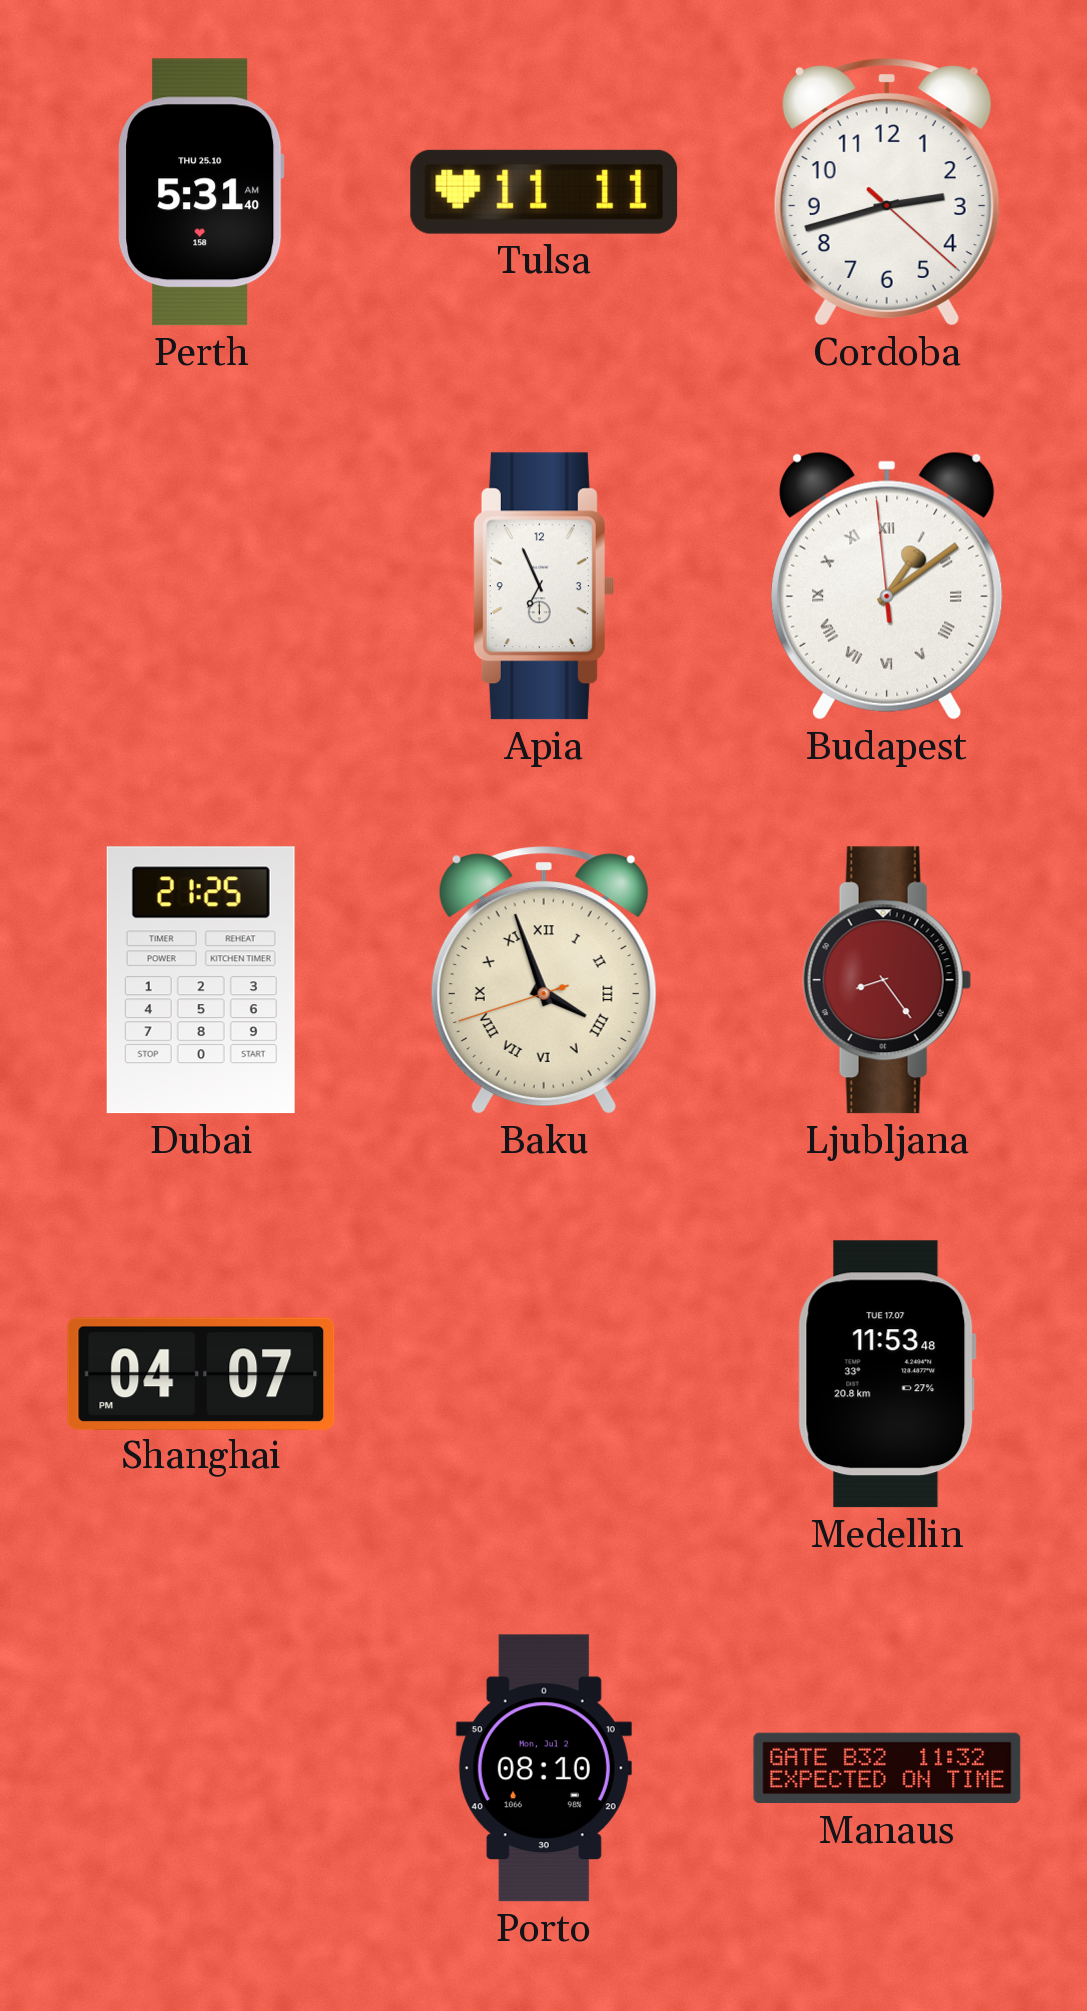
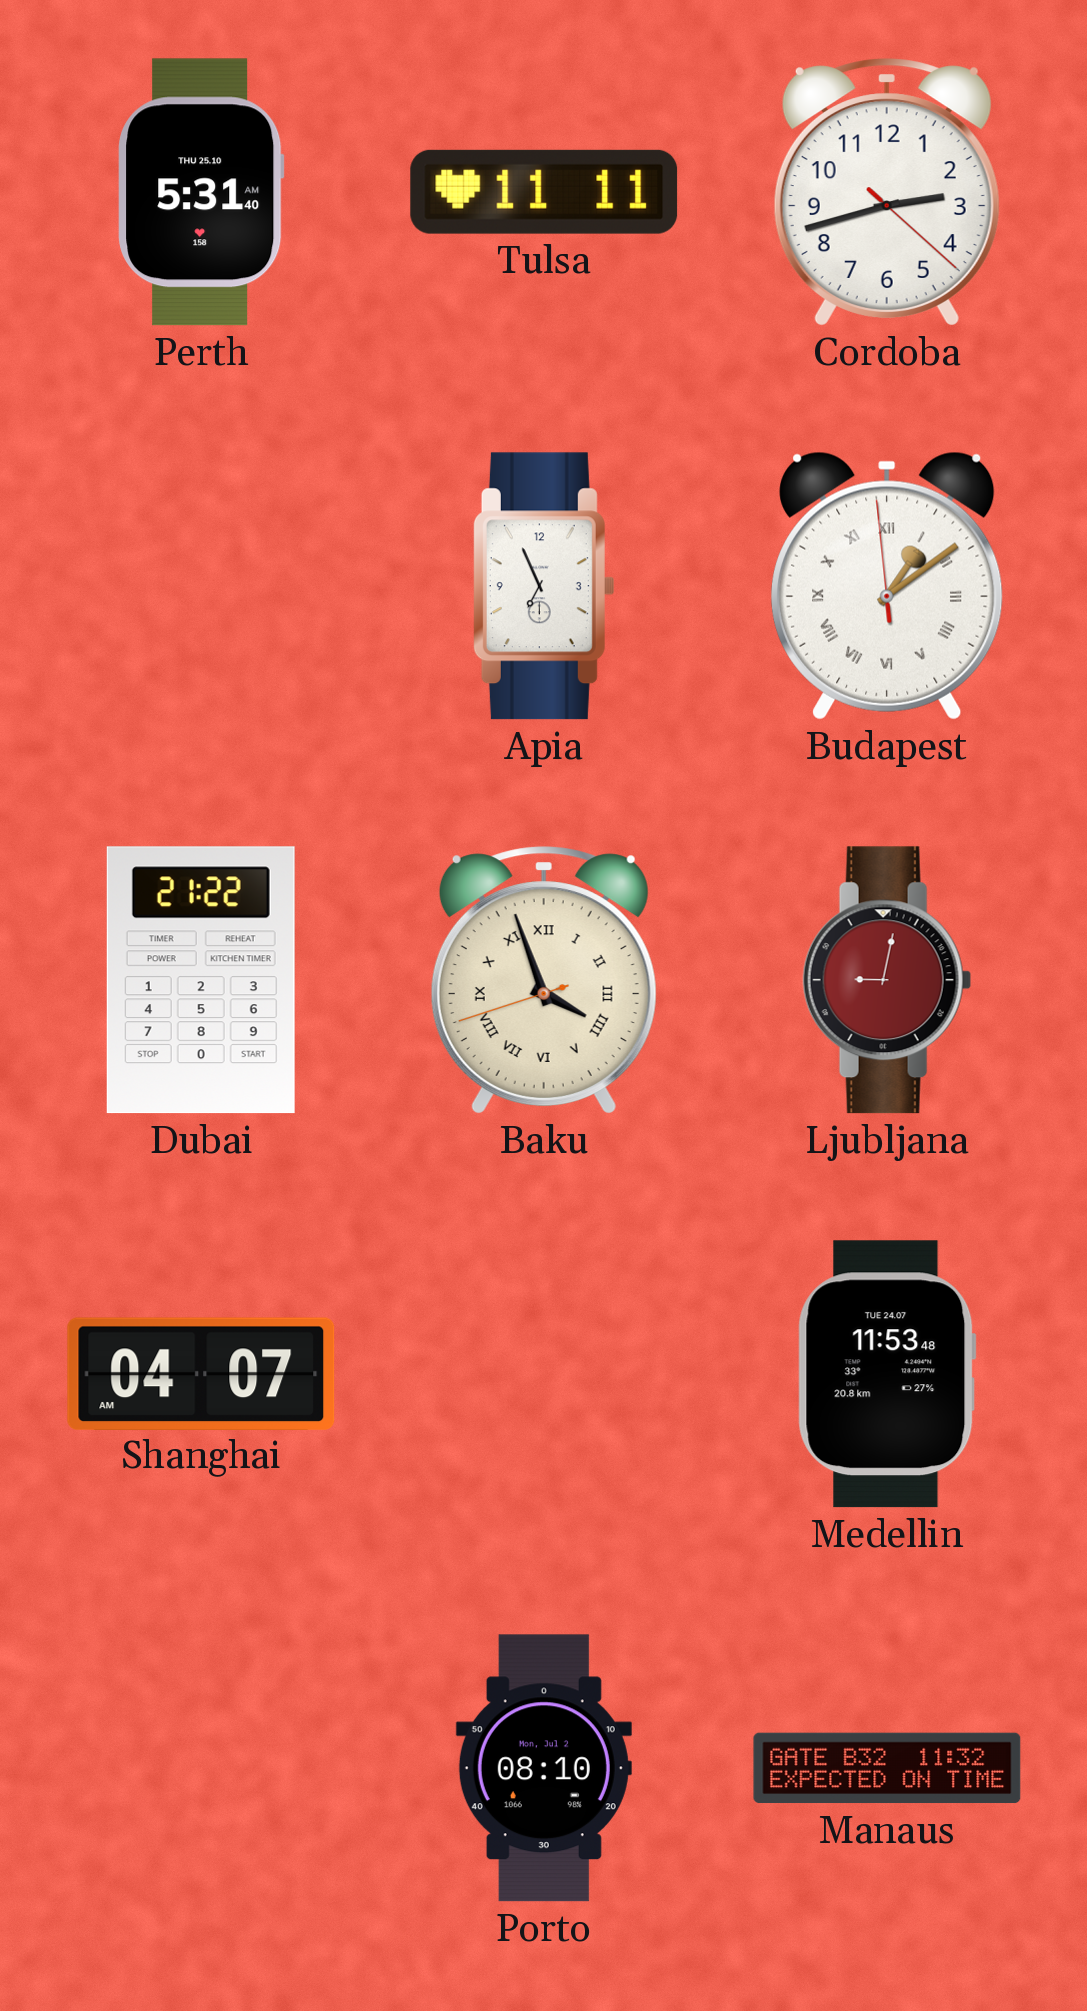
Dubai: 21:25 -> 21:22 (201, 980)
Ljubljana: 8:24 -> 9:02 (887, 980)
Shanghai: 04:07 PM -> 04:07 AM (201, 1373)
Medellin date: TUE 17.07 -> TUE 24.07 (887, 1374)
